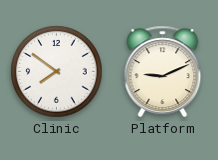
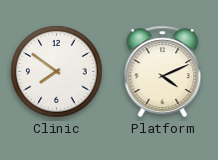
Platform: 9:11 -> 4:11 (163, 72)
